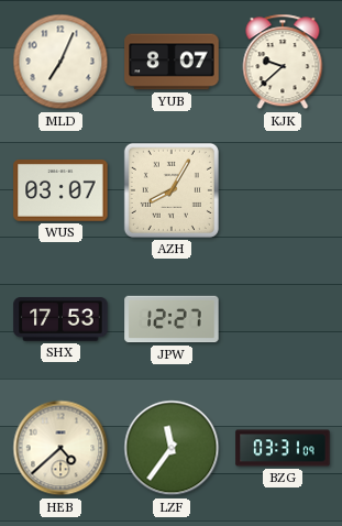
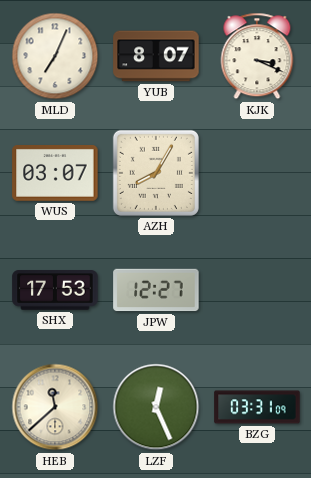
KJK: 9:38 -> 3:19 (257, 56)
HEB: 4:38 -> 11:38 (55, 407)
LZF: 11:36 -> 12:26 (156, 407)
